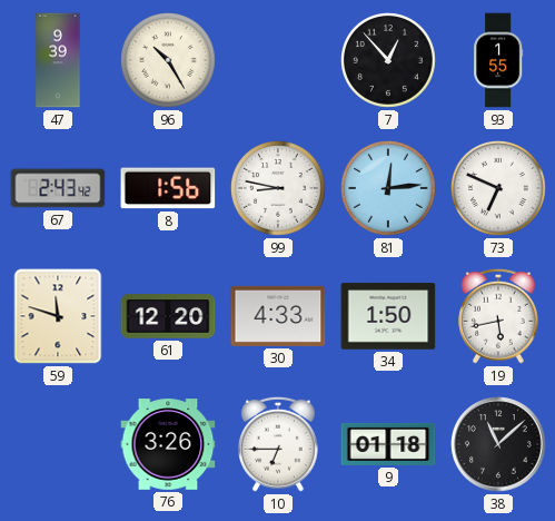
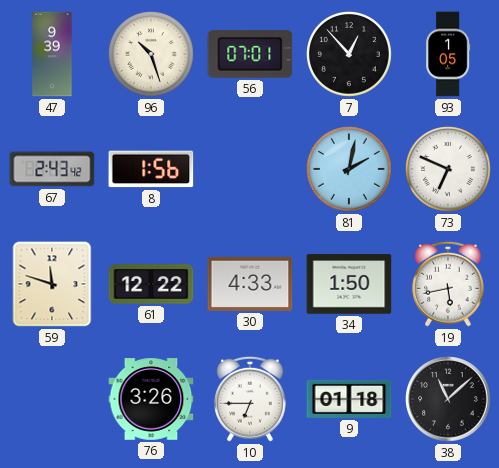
96: 10:25 -> 10:27 (152, 55)
56: none -> 07:01 (250, 54)
93: 1:55 -> 1:05 (448, 54)
99: 8:47 -> none (279, 189)
81: 12:14 -> 2:02 (350, 170)
61: 12:20 -> 12:22 (151, 284)
